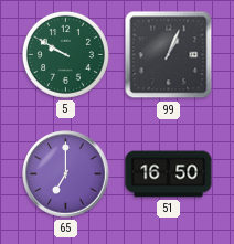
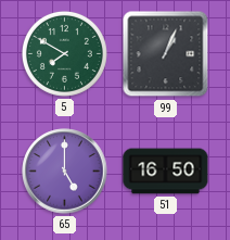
5: 9:50 -> 7:50 (64, 53)
65: 7:00 -> 5:00 (65, 172)
